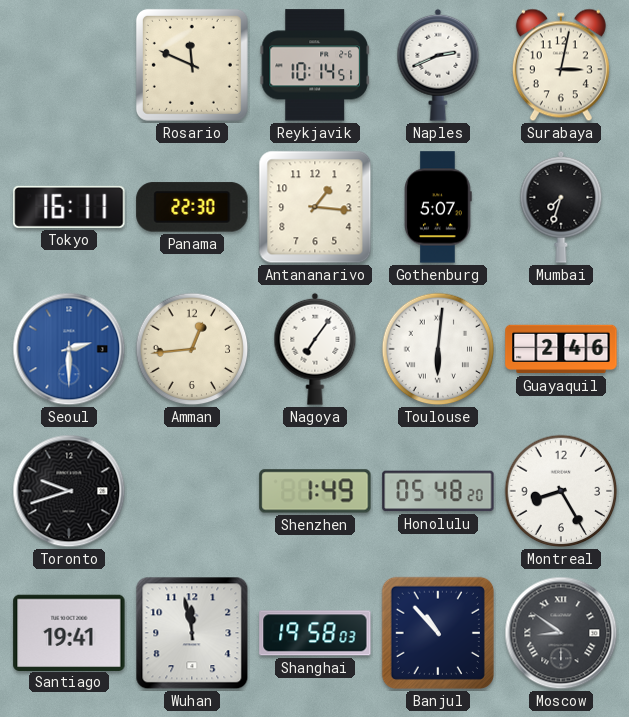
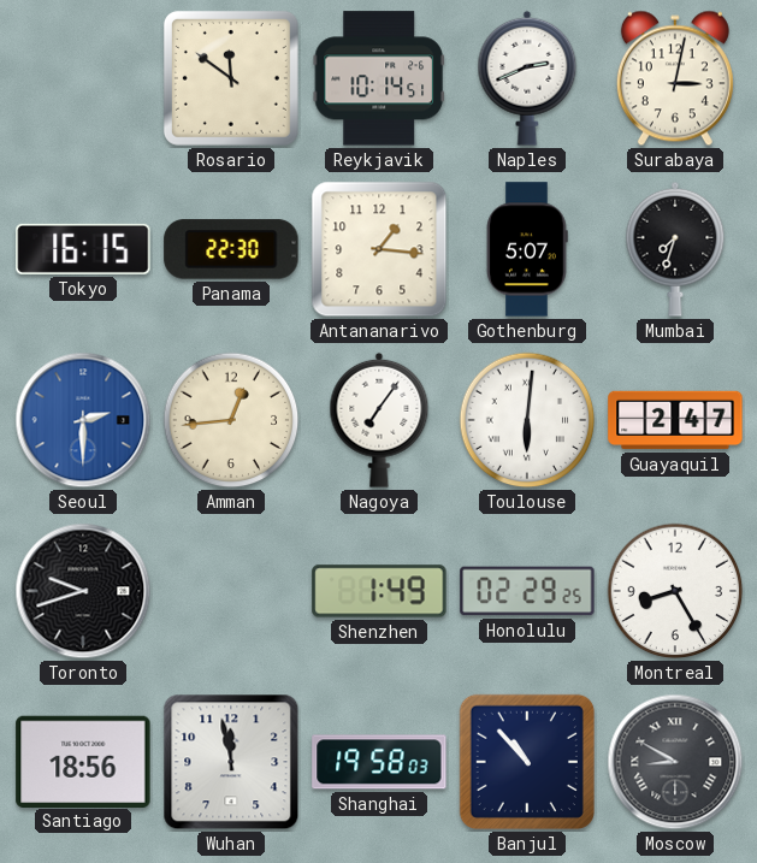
Rosario: 11:49 -> 11:51 (231, 78)
Tokyo: 16:11 -> 16:15 (83, 249)
Guayaquil: 2:46 -> 2:47 (675, 420)
Honolulu: 05:48 -> 02:29 (527, 591)
Santiago: 19:41 -> 18:56 (83, 761)
Moscow: 8:51 -> 8:50 (675, 762)
